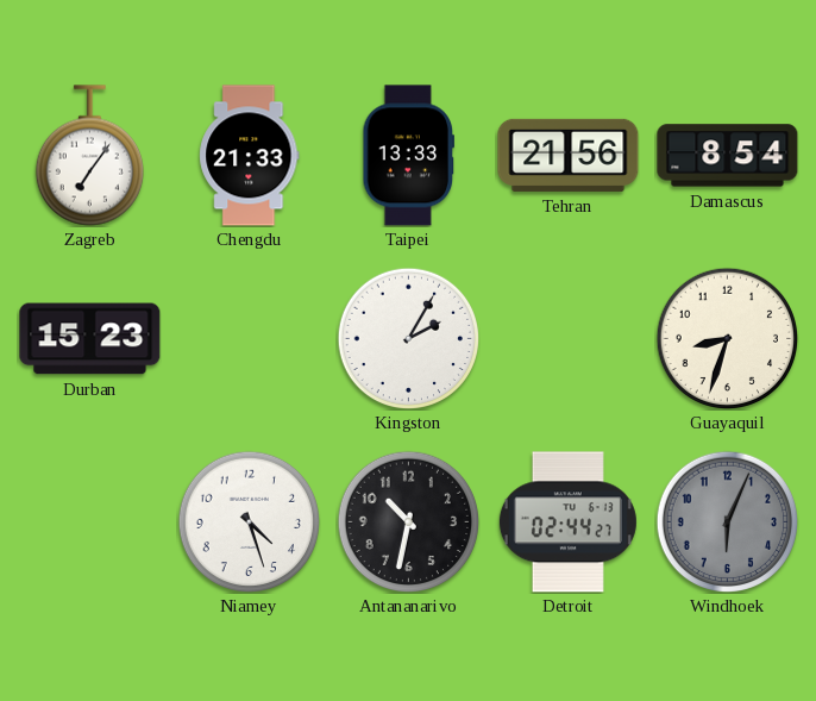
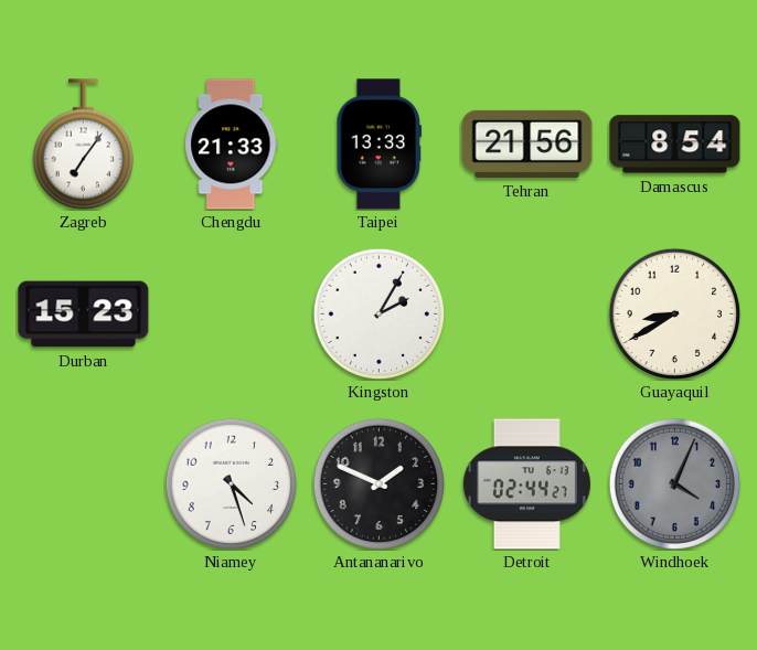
Guayaquil: 8:33 -> 8:40 (674, 313)
Antananarivo: 10:32 -> 1:49 (378, 483)
Windhoek: 6:04 -> 4:04 (674, 483)
